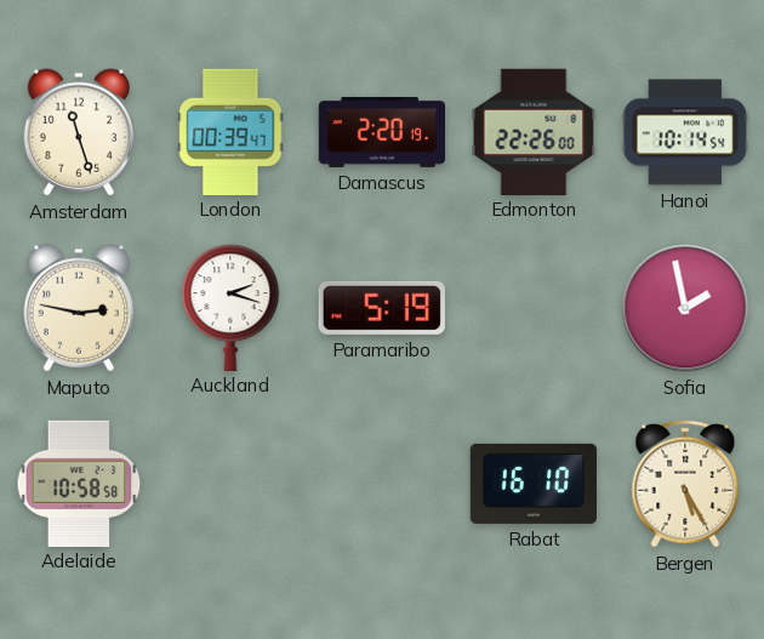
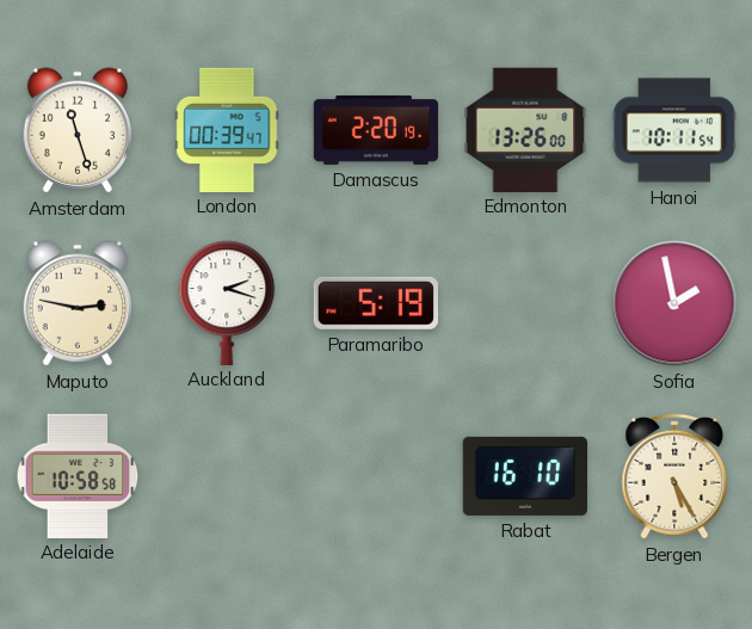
Edmonton: 22:26 -> 13:26 (525, 129)
Hanoi: 10:14 -> 10:11 (673, 130)
